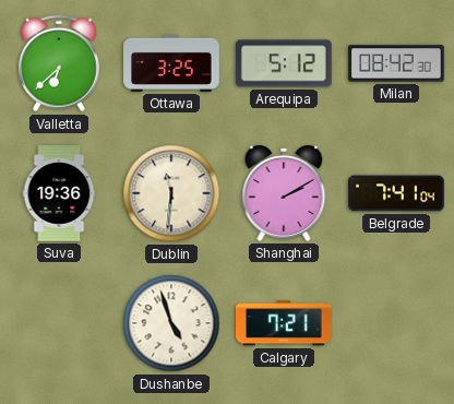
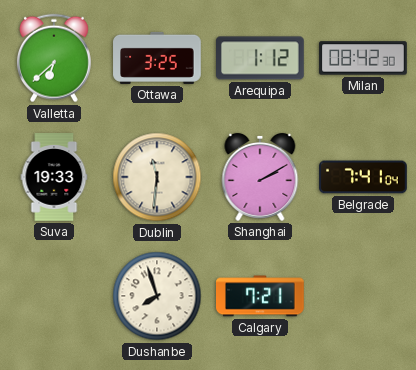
Arequipa: 5:12 -> 1:12 (261, 58)
Suva: 19:36 -> 19:33 (54, 177)
Dushanbe: 4:57 -> 7:57 (157, 296)
